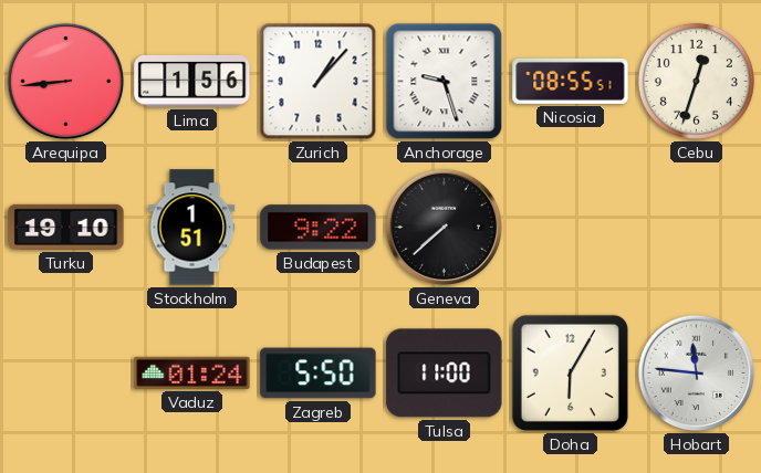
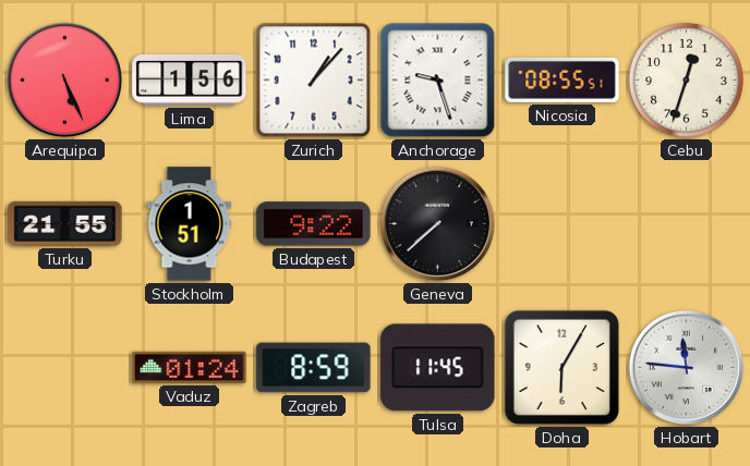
Arequipa: 8:44 -> 5:26 (65, 81)
Turku: 19:10 -> 21:55 (65, 223)
Zagreb: 5:50 -> 8:59 (314, 368)
Tulsa: 11:00 -> 11:45 (438, 368)
